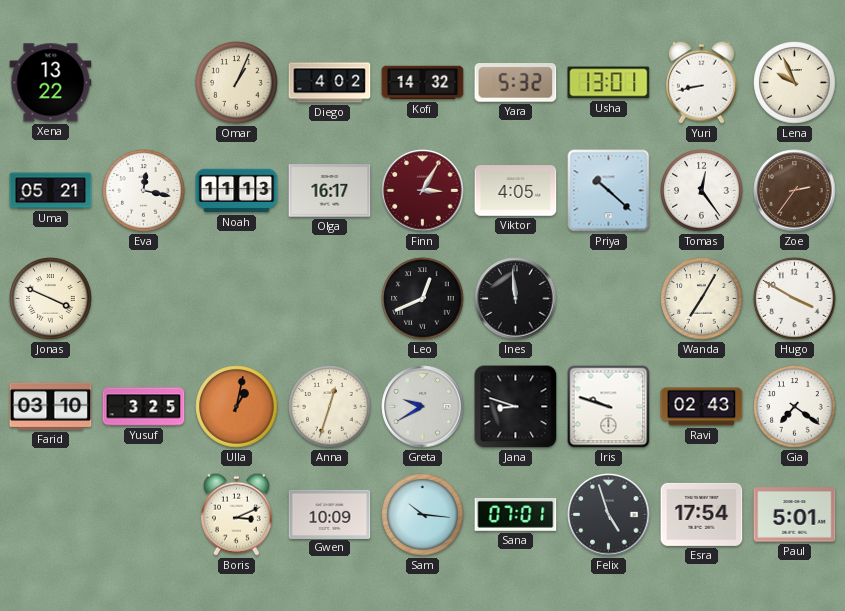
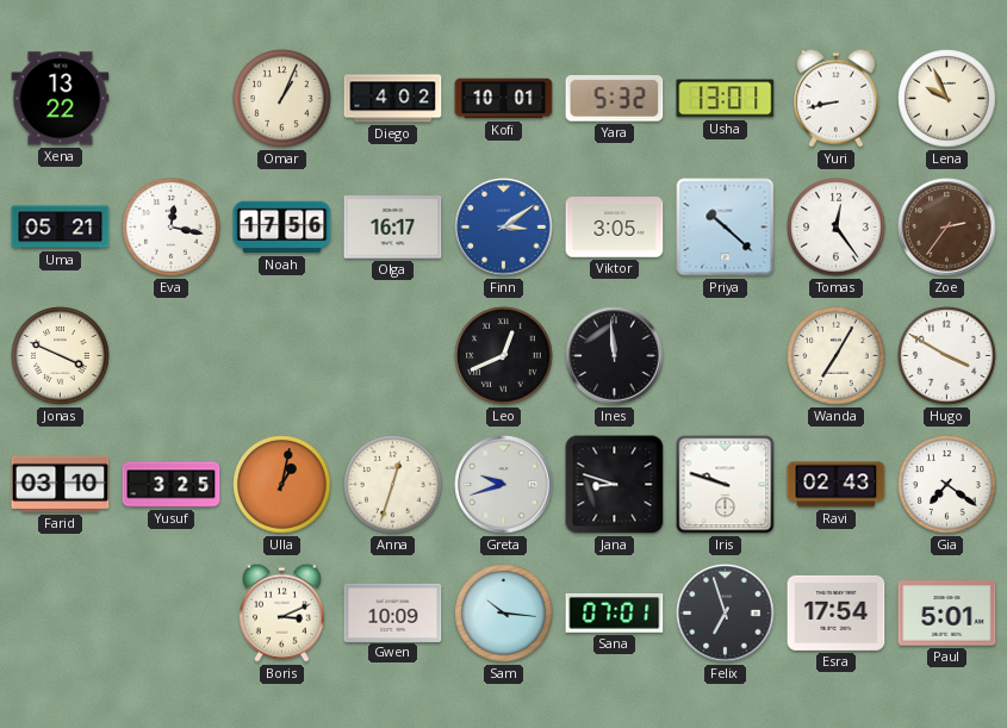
Kofi: 14:32 -> 10:01 (504, 99)
Noah: 11:13 -> 17:56 (282, 228)
Finn: 3:05 -> 3:09 (504, 228)
Finn dial: burgundy -> blue (504, 228)
Viktor: 4:05 -> 3:05 (615, 228)
Greta: 9:40 -> 9:42 (504, 485)
Felix: 4:57 -> 6:57 (726, 614)
